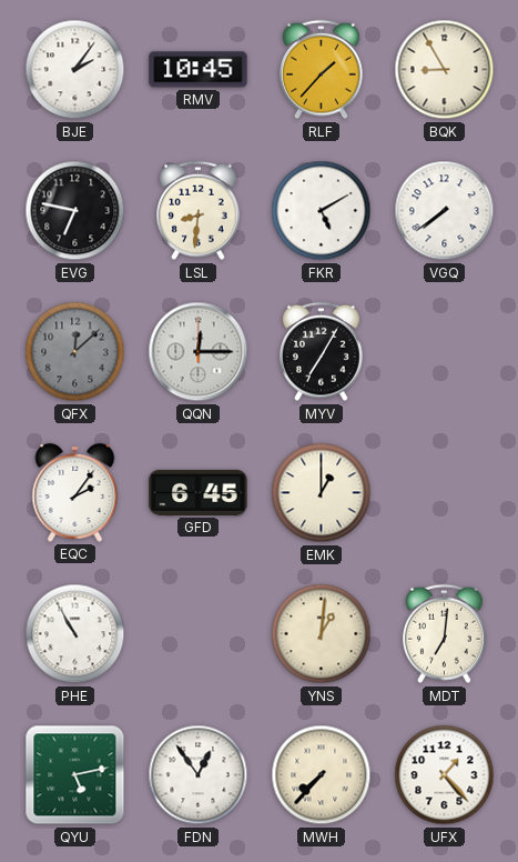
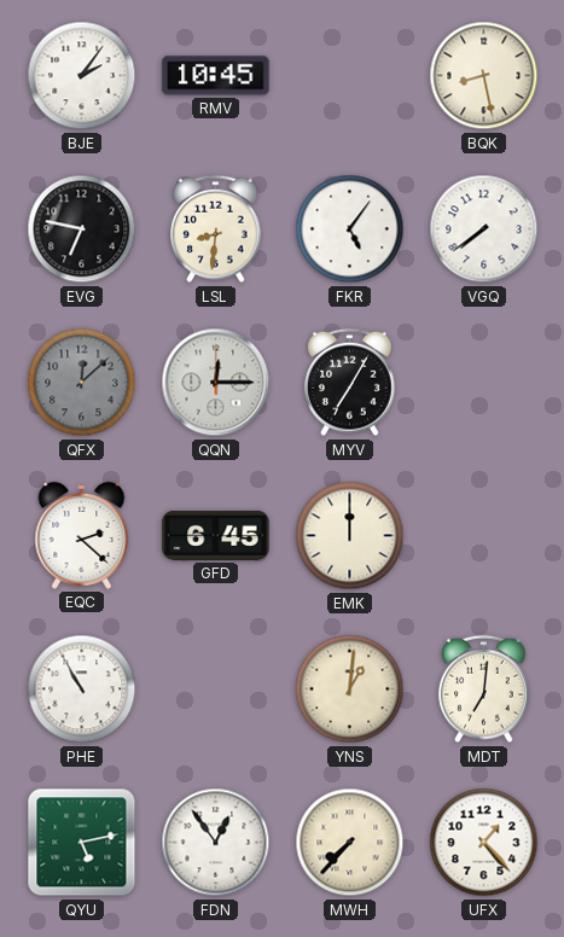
RLF: 1:37 -> none (322, 70)
BQK: 8:55 -> 8:28 (484, 76)
FKR: 5:10 -> 5:06 (350, 229)
EQC: 2:06 -> 2:22 (82, 535)
EMK: 1:00 -> 12:00 (350, 536)
